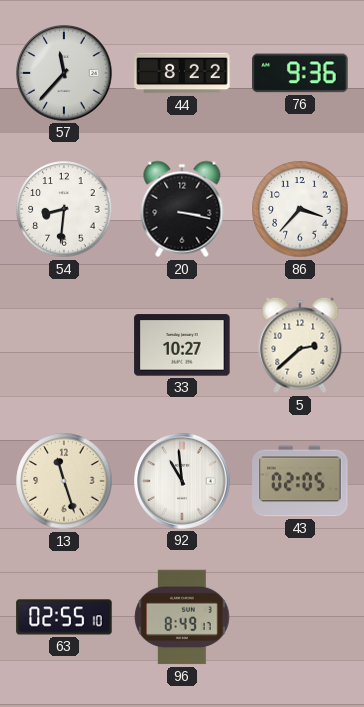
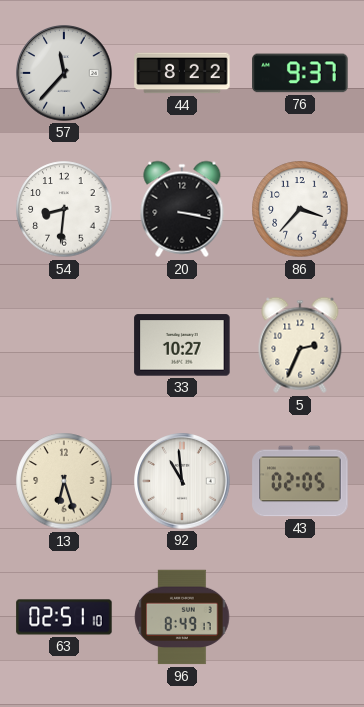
76: 9:36 -> 9:37 (300, 73)
5: 2:38 -> 2:34 (300, 345)
13: 11:27 -> 6:27 (64, 481)
63: 02:55 -> 02:51 (64, 617)
